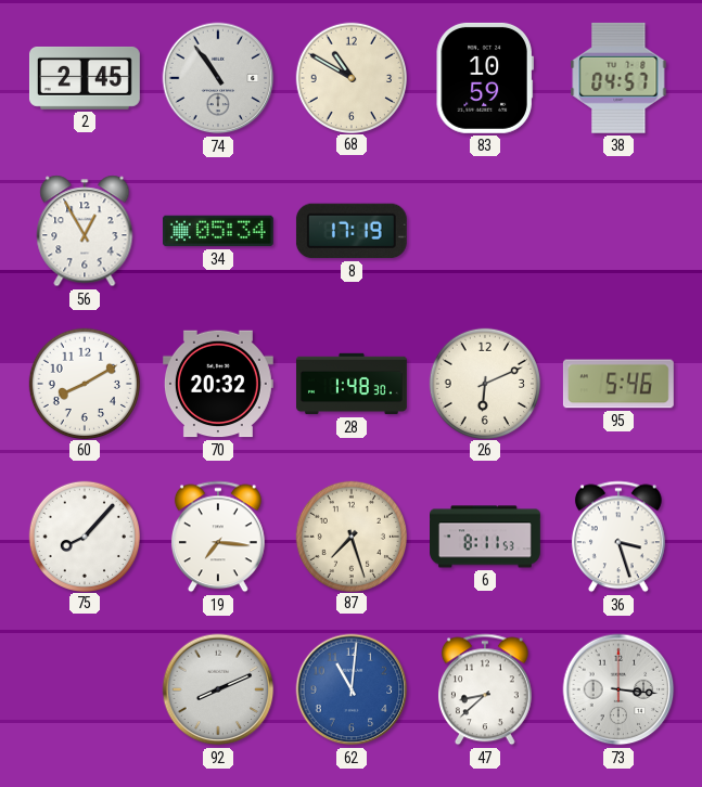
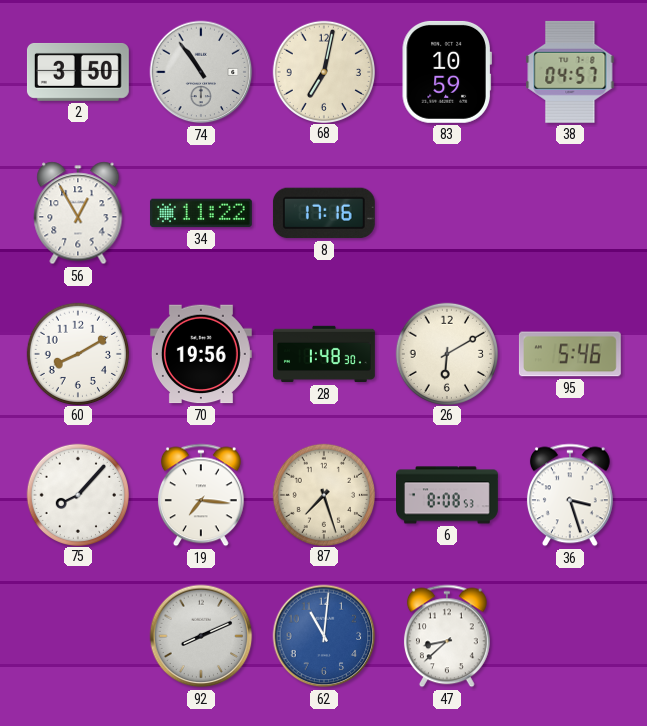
2: 2:45 -> 3:50 (78, 72)
68: 10:50 -> 7:02 (323, 71)
34: 05:34 -> 11:22 (201, 213)
8: 17:19 -> 17:16 (324, 213)
70: 20:32 -> 19:56 (201, 354)
26: 6:11 -> 6:10 (446, 353)
6: 8:11 -> 8:08 (448, 495)
73: 3:16 -> none (618, 689)
